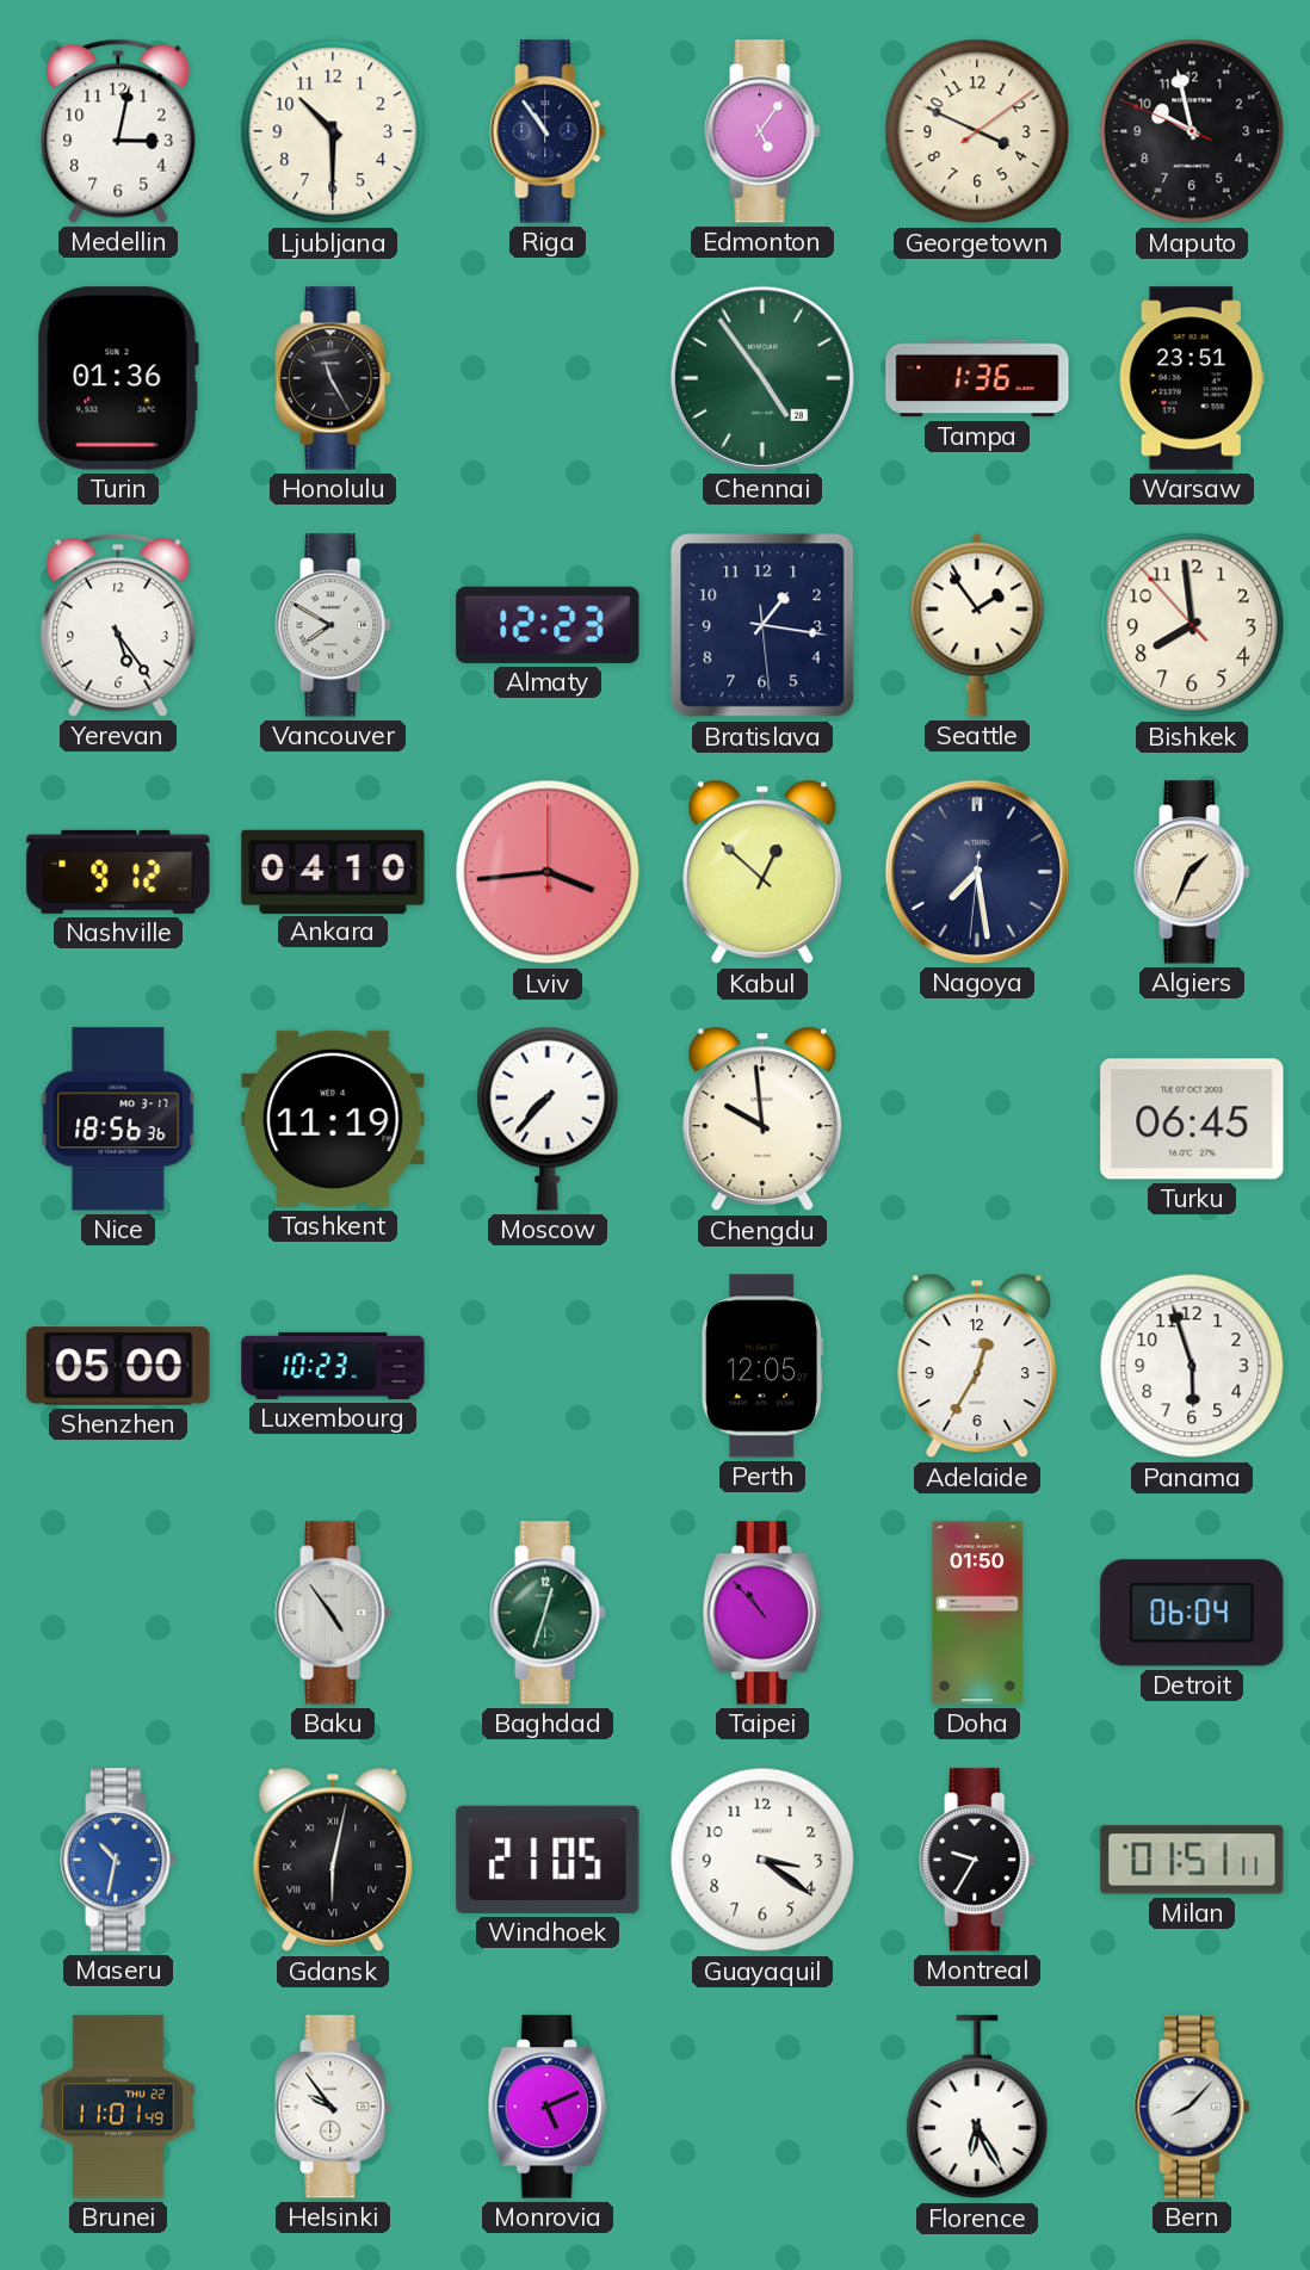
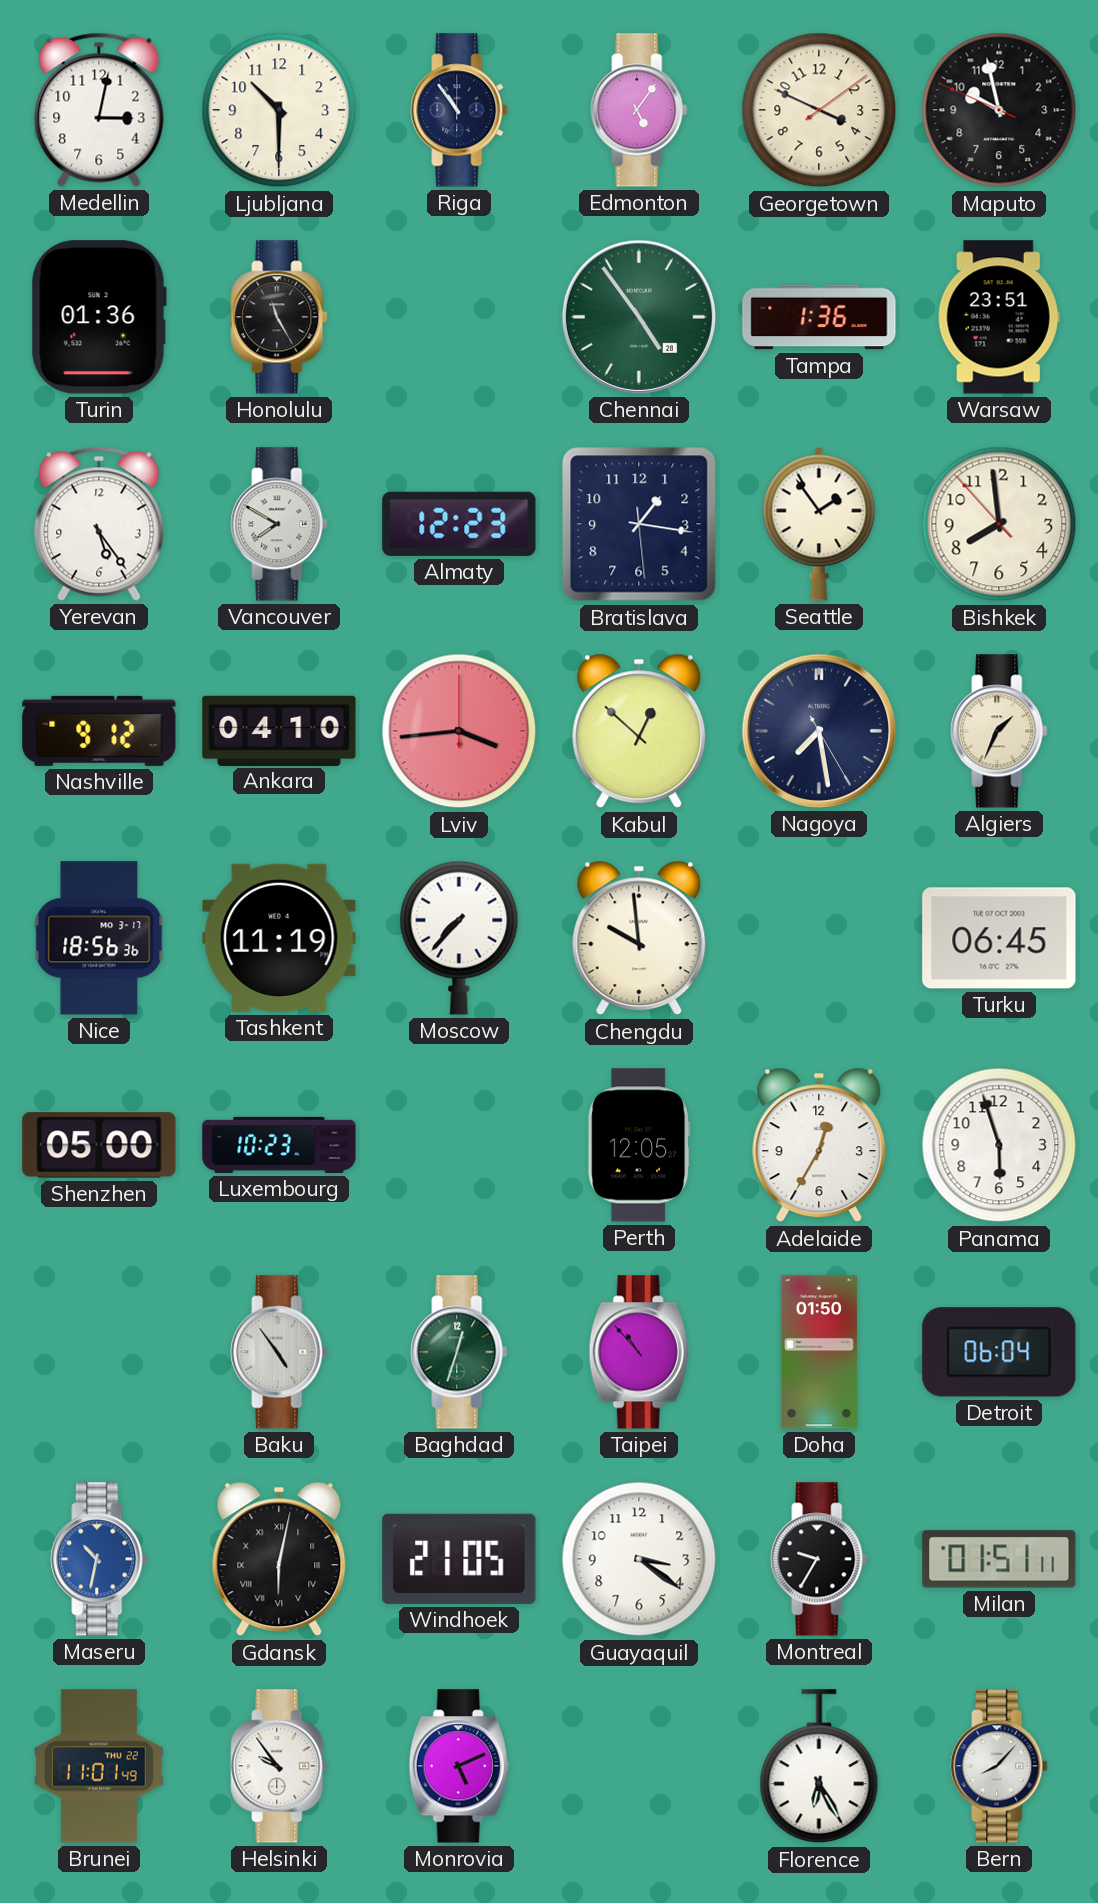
Nagoya: 7:28:31 -> 7:28:25 (819, 731)
